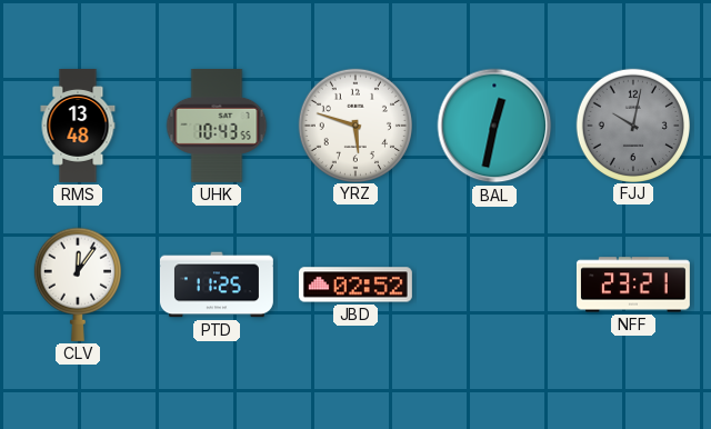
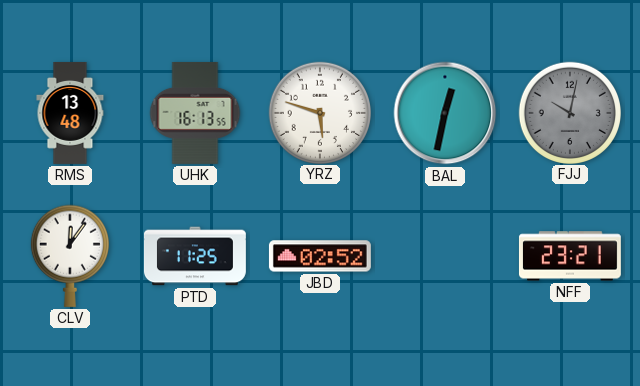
UHK: 10:43 -> 16:13 (195, 113)
